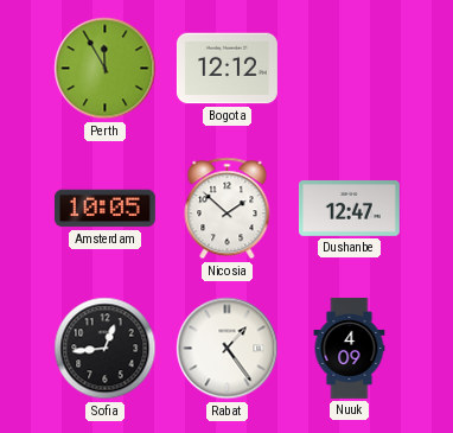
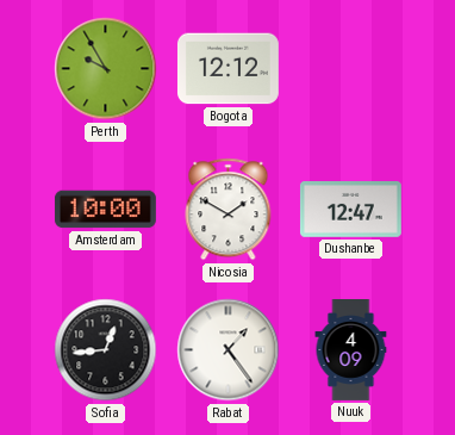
Perth: 11:55 -> 9:55 (106, 69)
Amsterdam: 10:05 -> 10:00 (105, 210)
Nicosia: 1:52 -> 1:50 (229, 210)
